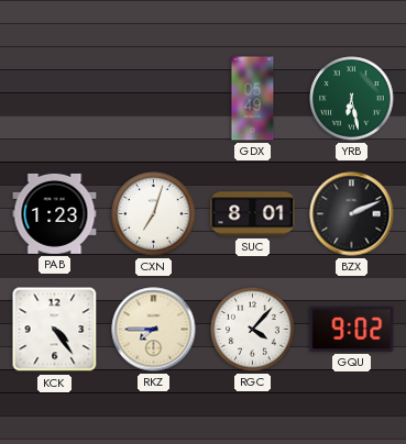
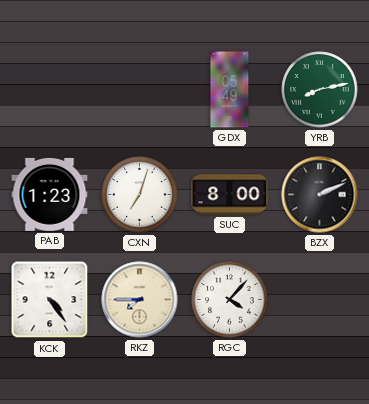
YRB: 6:28 -> 8:13 (320, 90)
SUC: 8:01 -> 8:00 (230, 195)
GQU: 9:02 -> none (352, 329)
